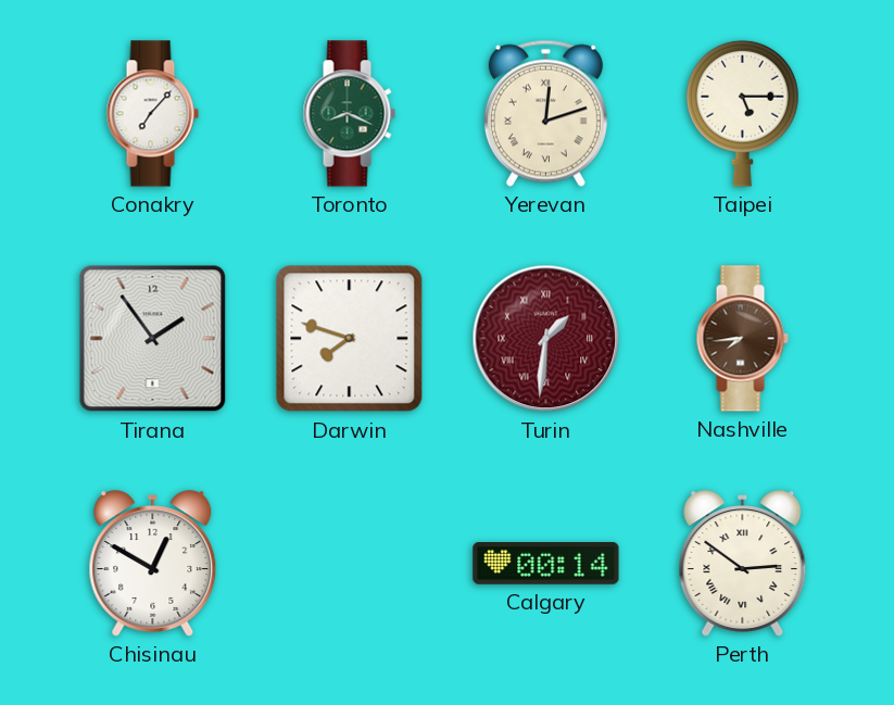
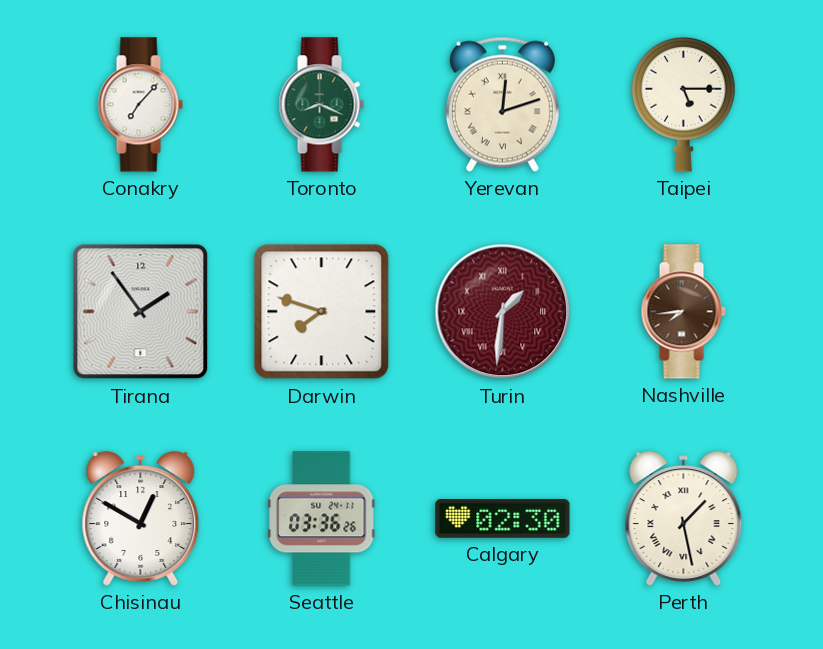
Seattle: none -> 03:36 (322, 519)
Calgary: 00:14 -> 02:30 (503, 519)
Perth: 2:51 -> 1:28 (684, 519)
